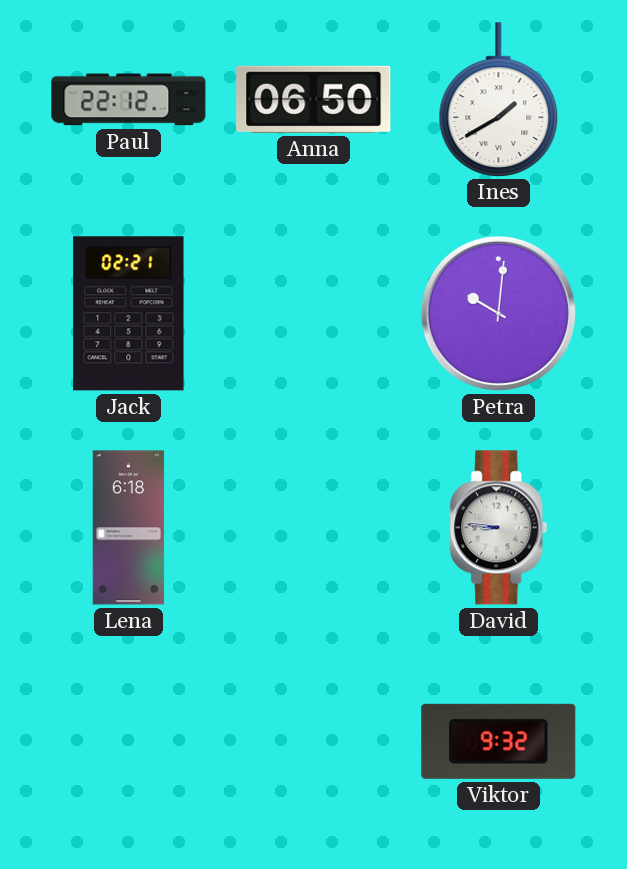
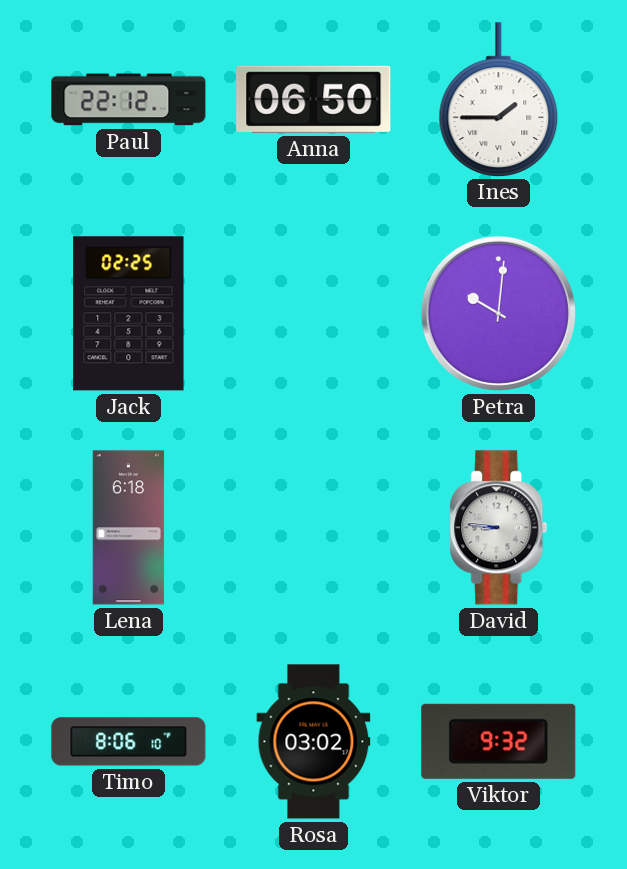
Ines: 1:40 -> 1:45 (499, 99)
Jack: 02:21 -> 02:25 (129, 314)
Timo: none -> 8:06 (129, 742)
Rosa: none -> 03:02 (314, 742)
